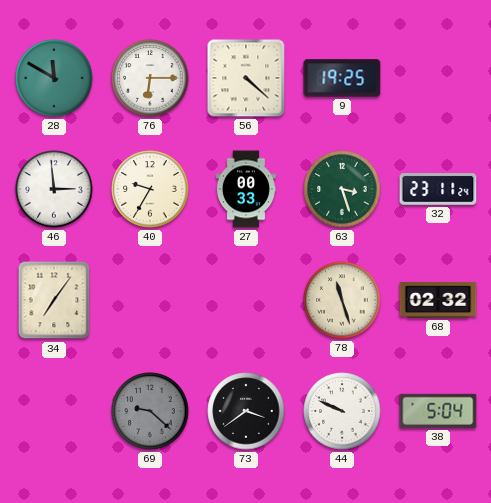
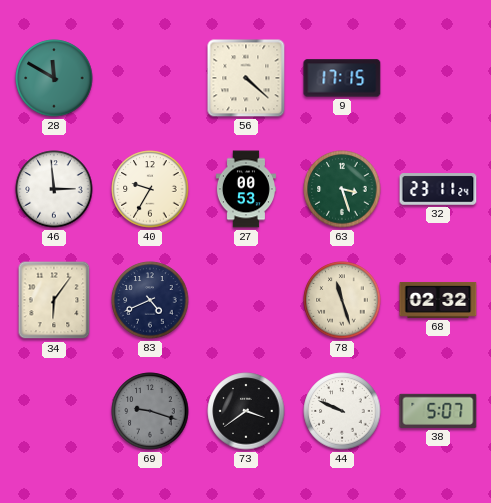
76: 6:15 -> none (150, 78)
9: 19:25 -> 17:15 (342, 78)
27: 00:33 -> 00:53 (246, 189)
34: 7:06 -> 6:06 (54, 300)
83: none -> 4:41 (150, 300)
69: 9:22 -> 9:18 (150, 411)
38: 5:04 -> 5:07 (438, 411)
